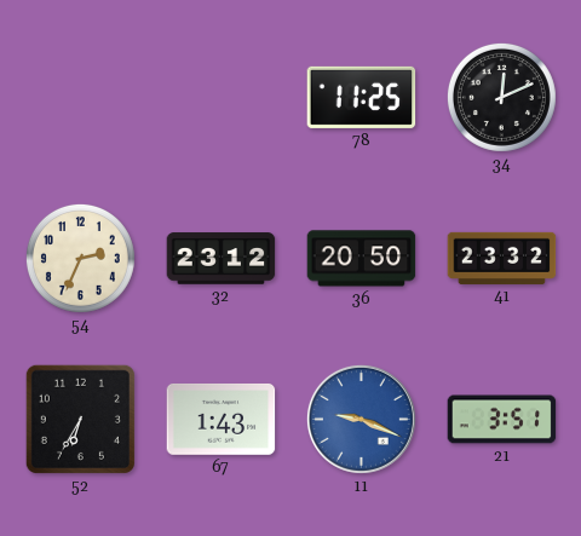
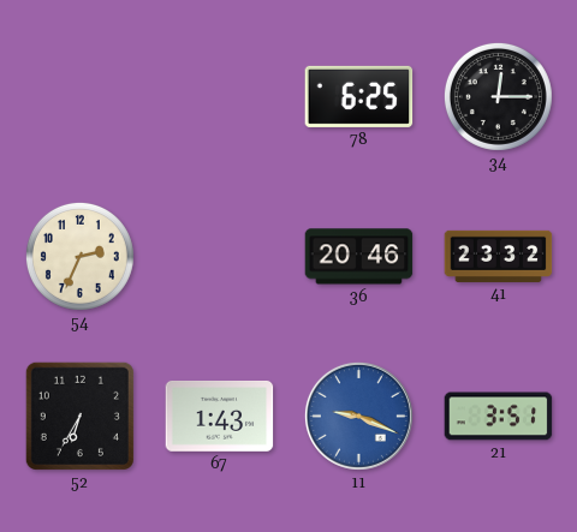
78: 11:25 -> 6:25 (359, 96)
34: 12:11 -> 12:15 (498, 96)
32: 23:12 -> none (222, 259)
36: 20:50 -> 20:46 (359, 257)
